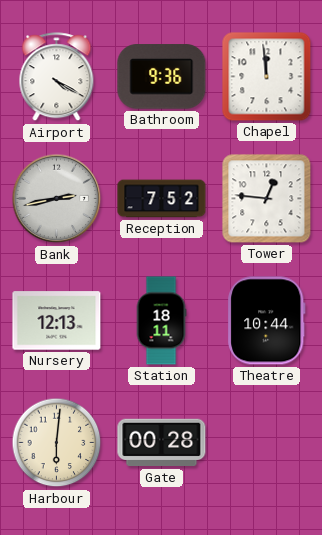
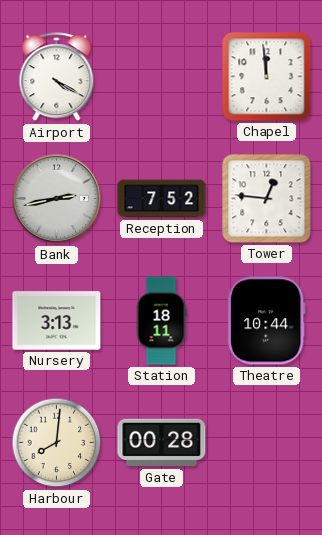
Bathroom: 9:36 -> none (162, 77)
Nursery: 12:13 -> 3:13 (57, 321)
Harbour: 6:01 -> 8:01 (57, 443)
